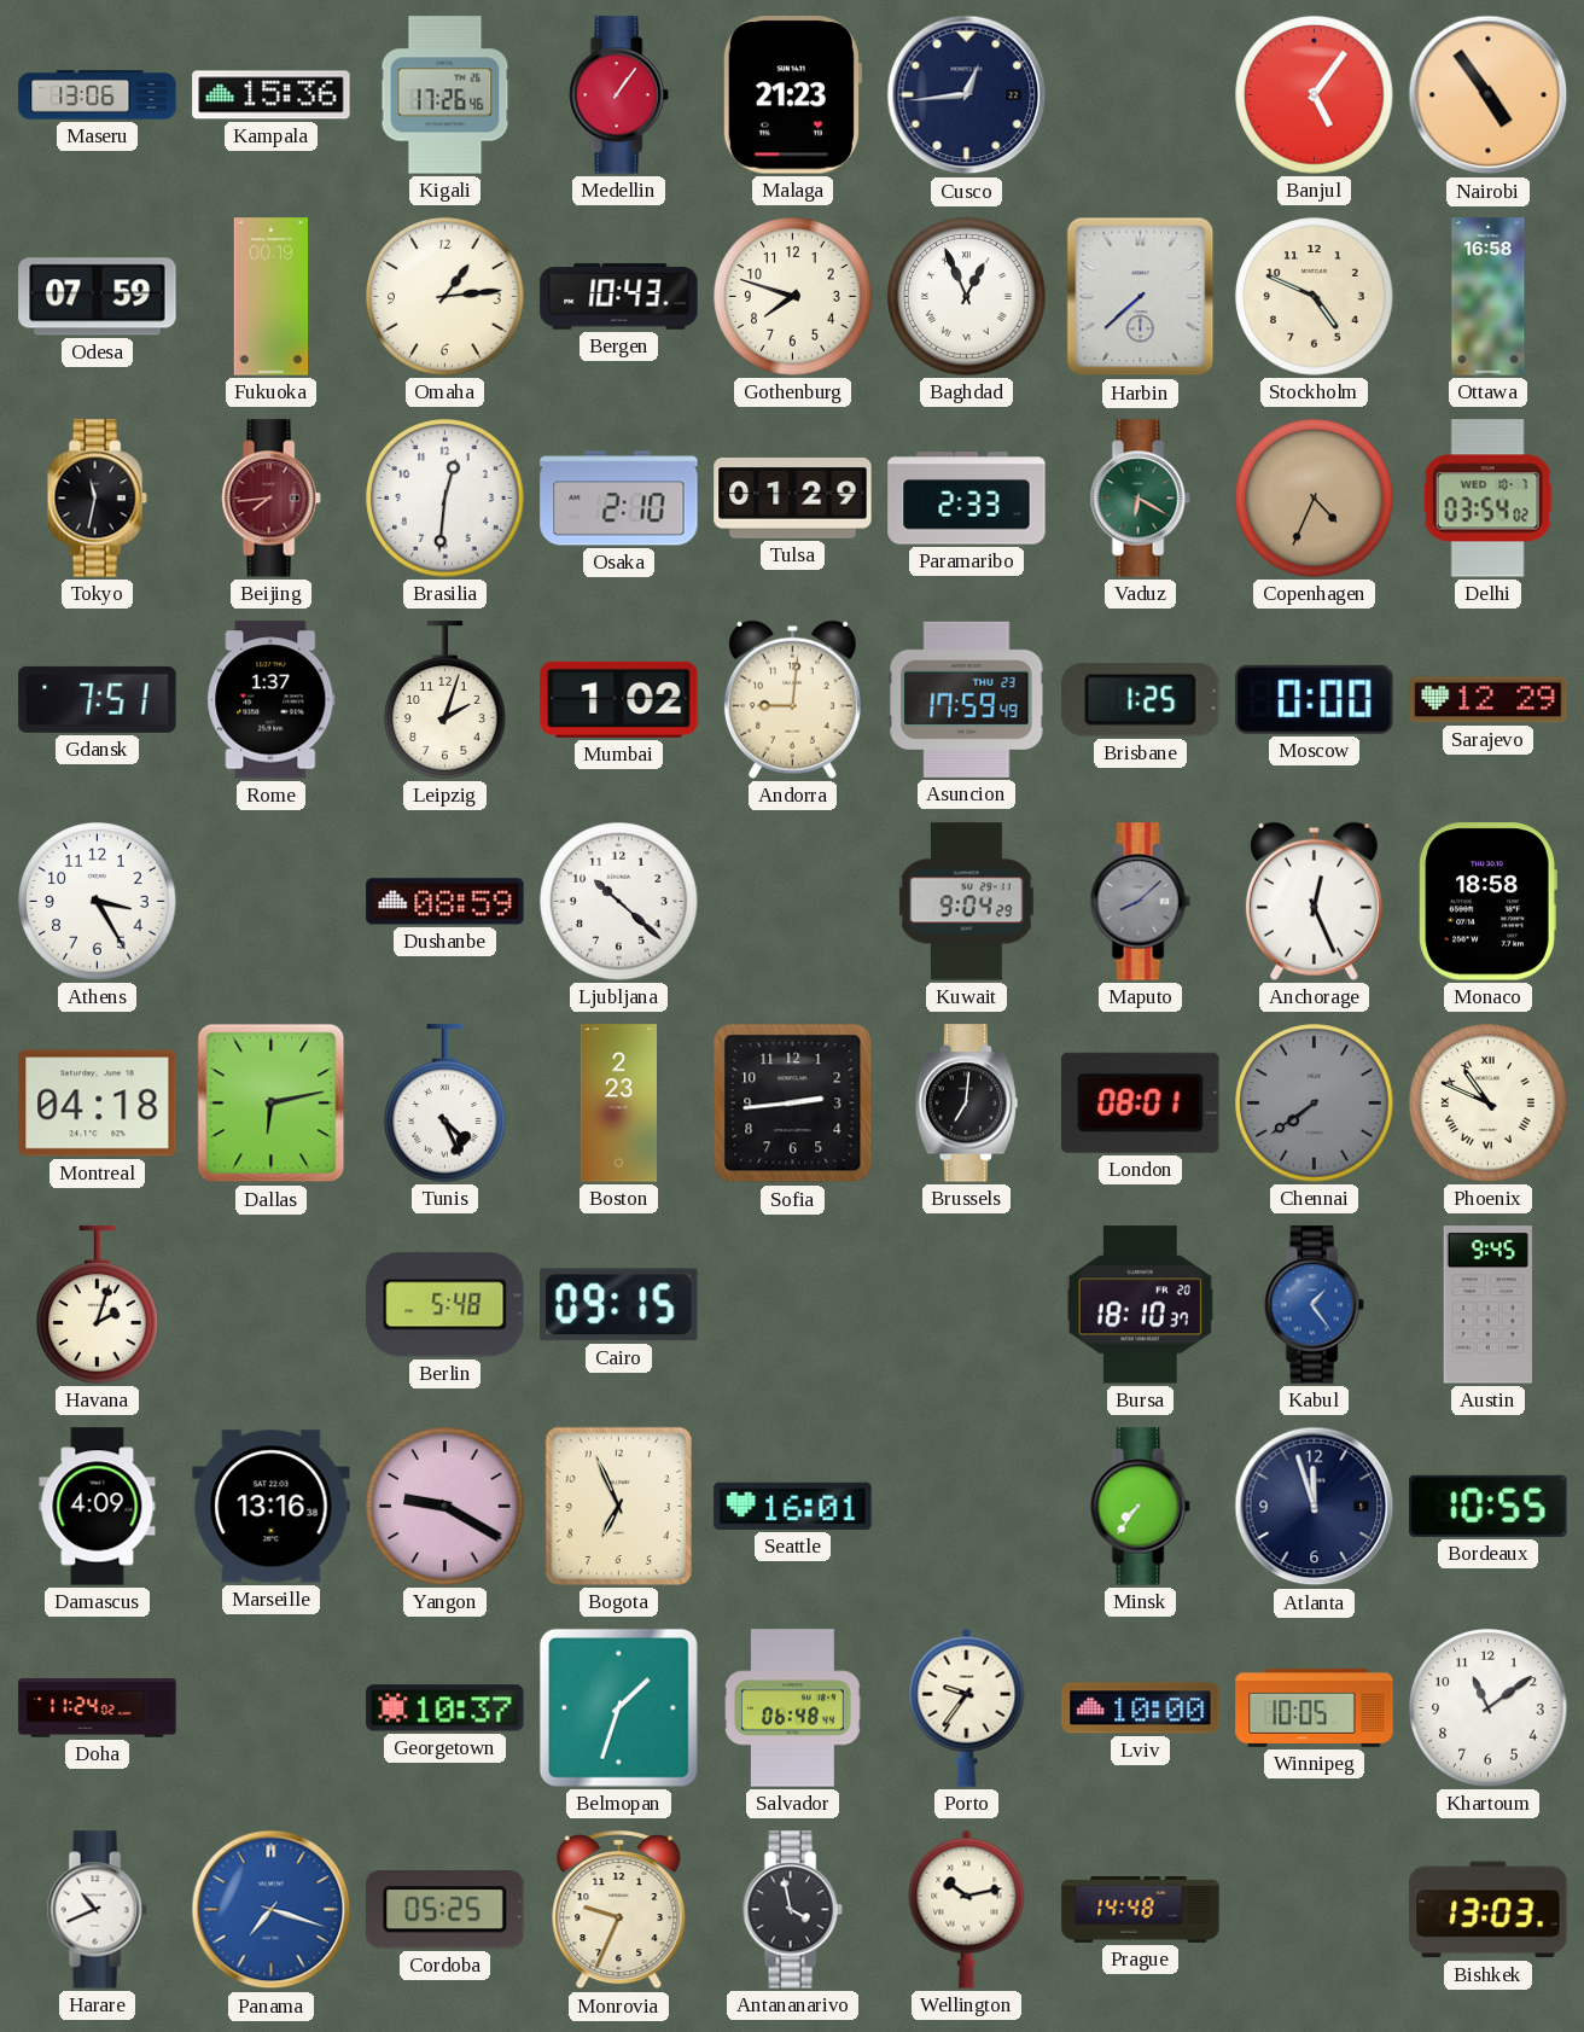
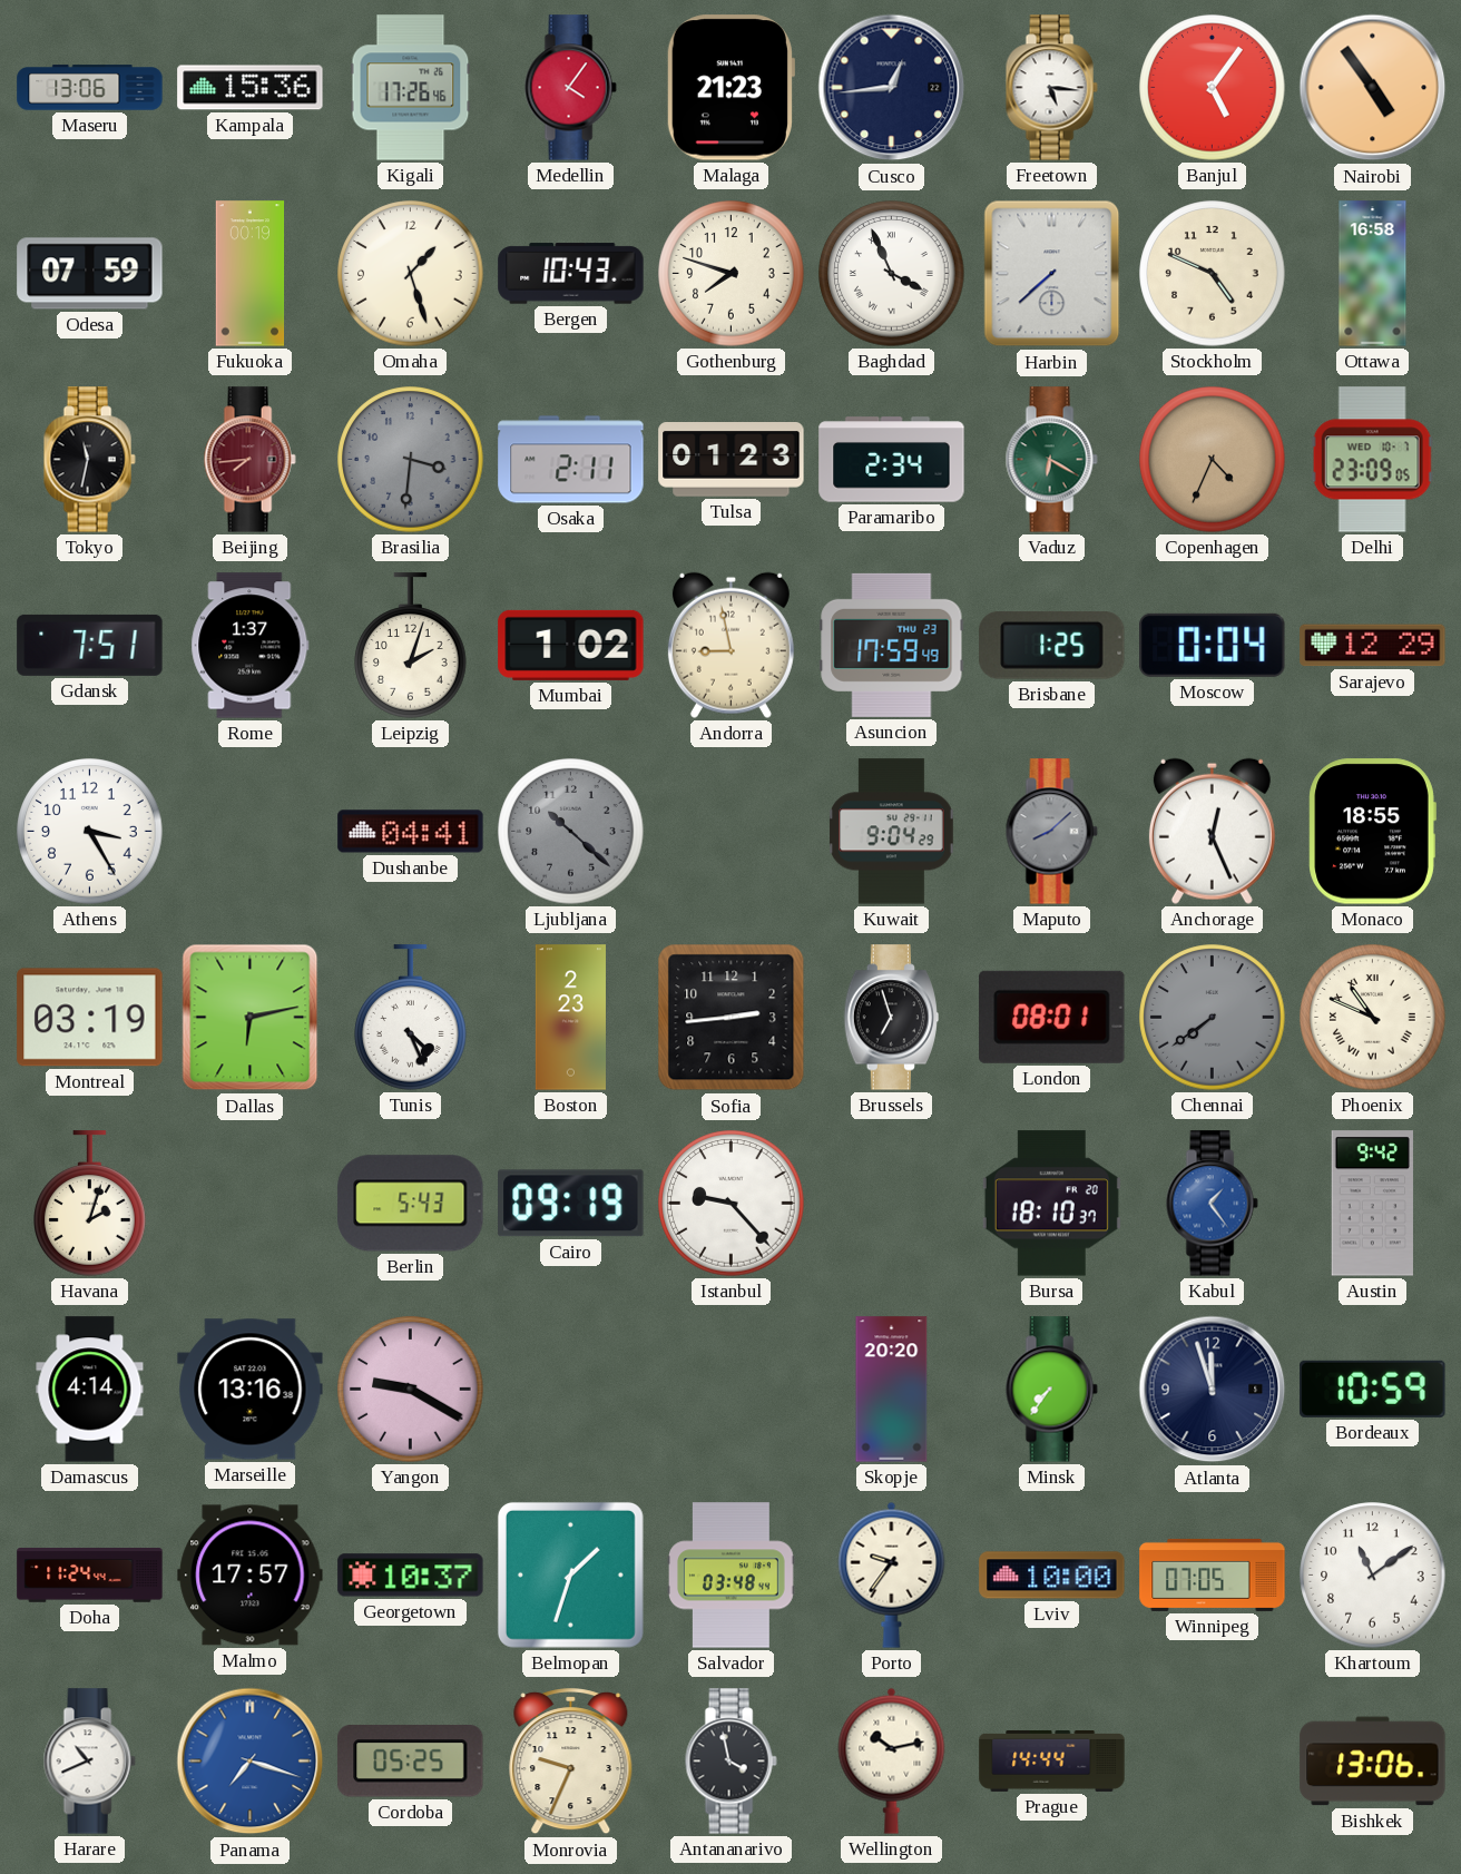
Medellin: 1:06 -> 4:06 (570, 88)
Freetown: none -> 5:16 (1051, 88)
Omaha: 1:14 -> 1:27 (411, 274)
Baghdad: 12:56 -> 3:56 (892, 274)
Brasilia: 12:31 -> 3:31 (411, 460)
Brasilia dial: white -> grey (411, 460)
Osaka: 2:10 -> 2:11 (571, 460)
Tulsa: 01:29 -> 01:23 (732, 460)
Paramaribo: 2:33 -> 2:34 (892, 460)
Delhi: 03:54 -> 23:09 (1372, 460)
Andorra: 9:01 -> 8:58 (730, 645)
Moscow: 0:00 -> 0:04 (1213, 645)
Dushanbe: 08:59 -> 04:41 (411, 832)
Ljubljana dial: white -> grey (571, 832)
Monaco: 18:58 -> 18:55 (1372, 832)
Montreal: 04:18 -> 03:19 (90, 1018)
Brussels: 7:01 -> 6:57 (892, 1018)
Berlin: 5:48 -> 5:43 (411, 1204)
Cairo: 09:15 -> 09:19 (571, 1204)
Istanbul: none -> 9:23 (732, 1204)
Austin: 9:45 -> 9:42 (1372, 1204)
Damascus: 4:09 -> 4:14 (90, 1390)
Bogota: 6:56 -> none (618, 1506)
Seattle: 16:01 -> none (793, 1506)
Skopje: none -> 20:20 (892, 1390)
Bordeaux: 10:55 -> 10:59 (1373, 1389)
Doha: 11:24:02 -> 11:24:44 (90, 1576)
Malmo: none -> 17:57 (251, 1576)
Salvador: 06:48 -> 03:48 (732, 1576)
Winnipeg: 10:05 -> 07:05 (1213, 1574)
Prague: 14:48 -> 14:44 (1052, 1760)
Bishkek: 13:03 -> 13:06 (1373, 1762)
